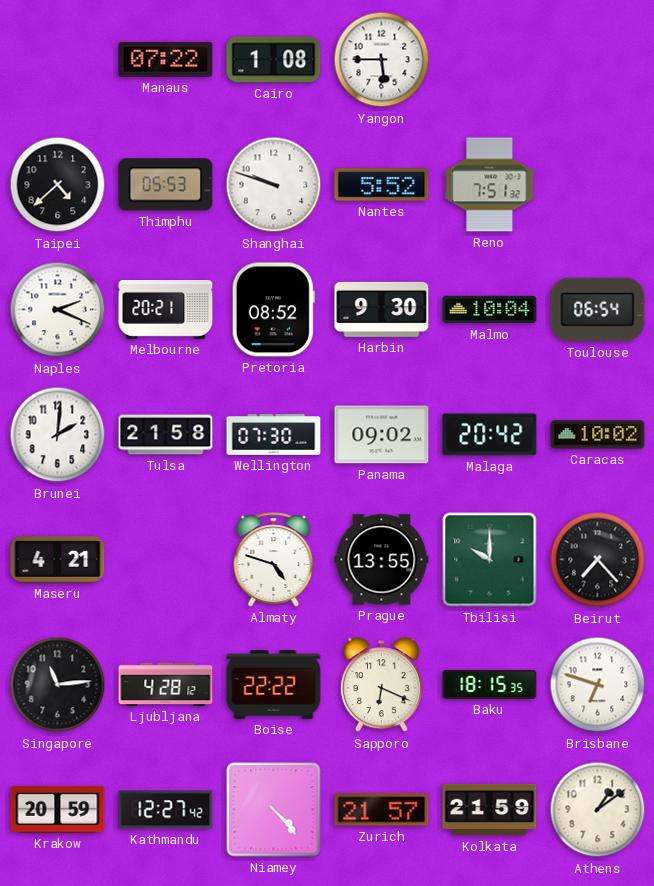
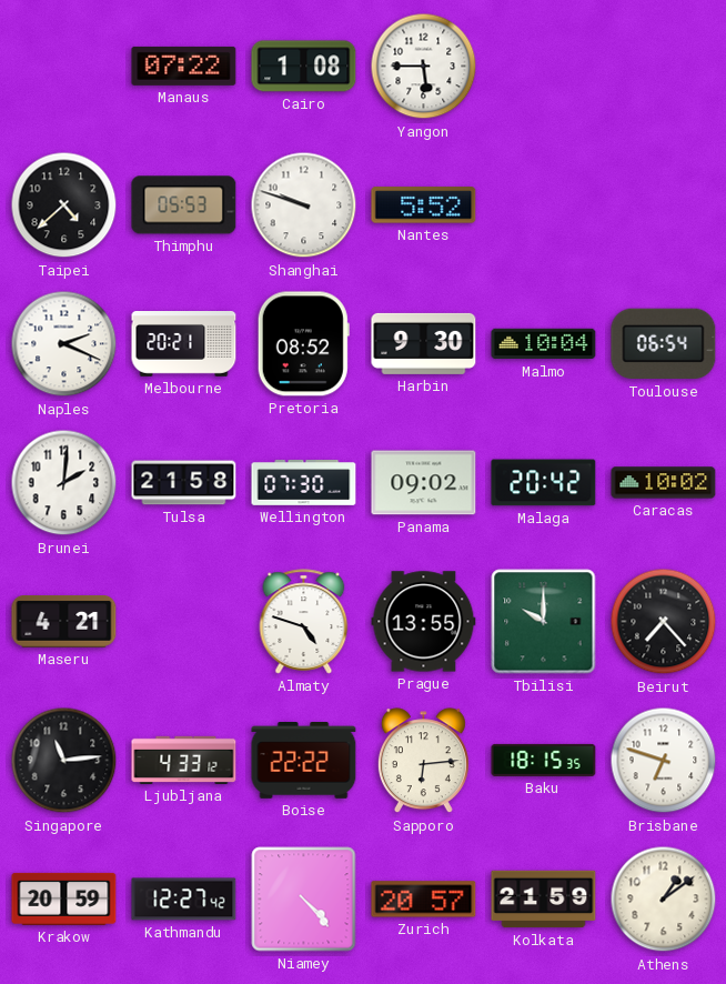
Reno: 7:51 -> none (490, 185)
Ljubljana: 4:28 -> 4:33 (184, 760)
Sapporo: 6:19 -> 6:14 (423, 761)
Zurich: 21:57 -> 20:57 (424, 900)
